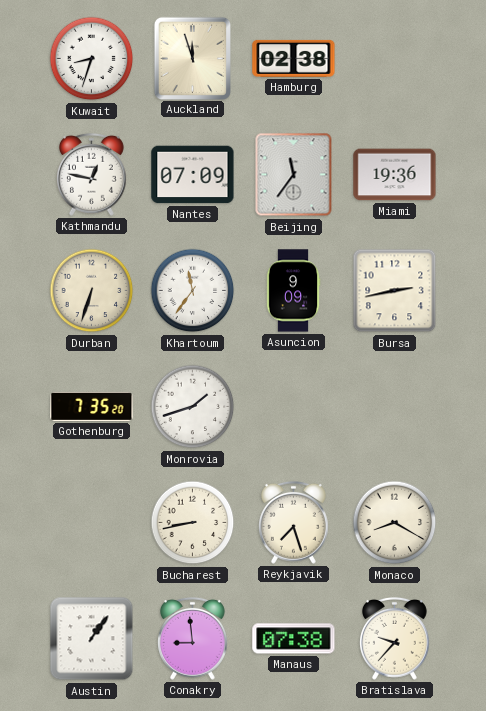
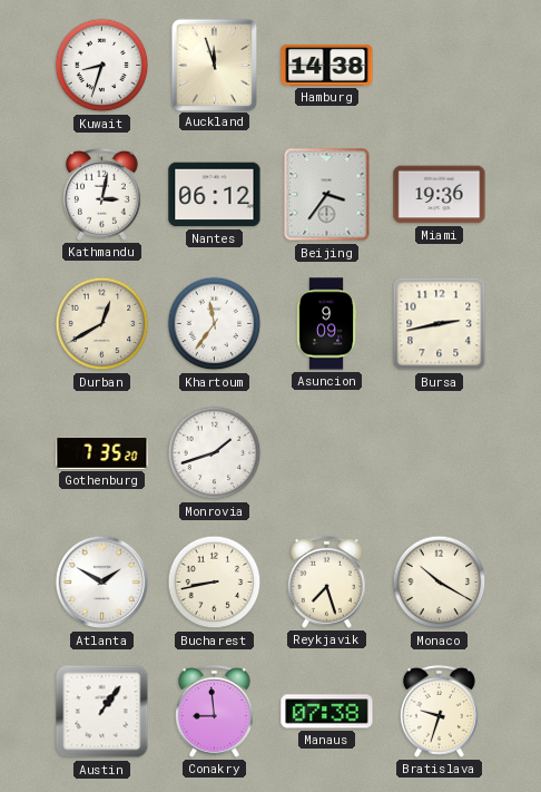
Hamburg: 02:38 -> 14:38 (327, 65)
Kathmandu: 12:47 -> 3:02 (101, 194)
Nantes: 07:09 -> 06:12 (215, 195)
Beijing: 11:36 -> 3:36 (327, 195)
Durban: 6:33 -> 12:40 (102, 324)
Atlanta: none -> 1:50 (102, 583)
Monaco: 8:20 -> 10:20 (440, 583)
Bratislava: 9:37 -> 9:33 (439, 711)
